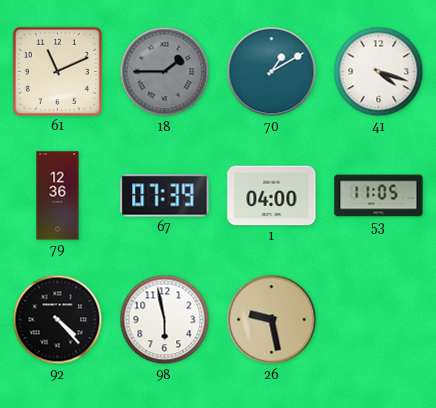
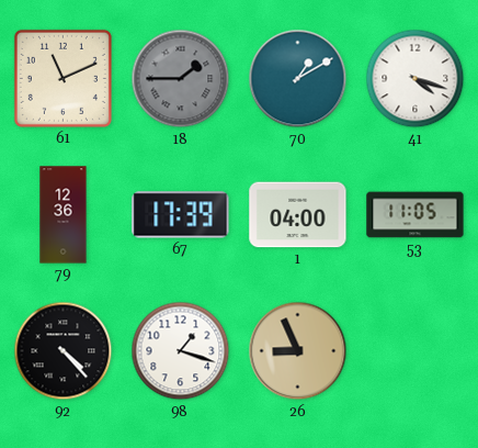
67: 07:39 -> 17:39 (181, 215)
98: 5:58 -> 1:18 (181, 351)
26: 9:28 -> 8:56 (298, 351)
